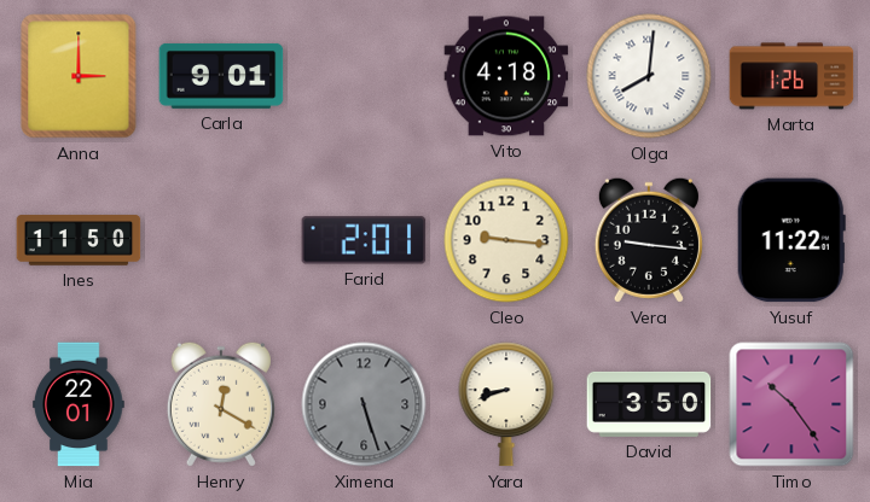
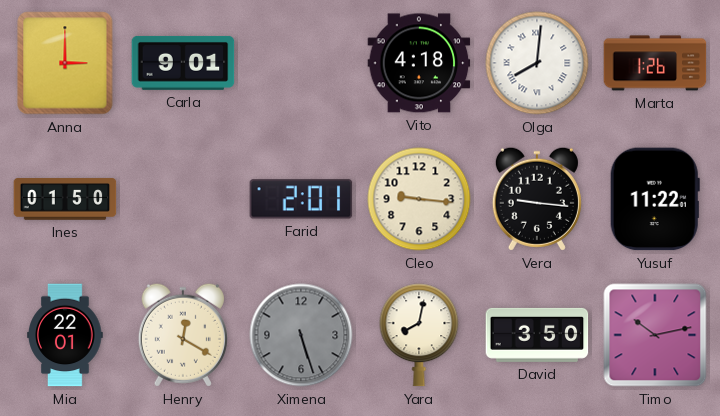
Ines: 11:50 -> 01:50 (65, 199)
Yara: 8:42 -> 8:02 (419, 335)
Timo: 10:24 -> 10:13 (655, 335)
